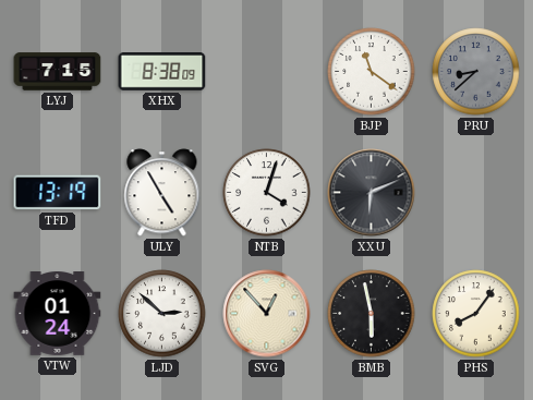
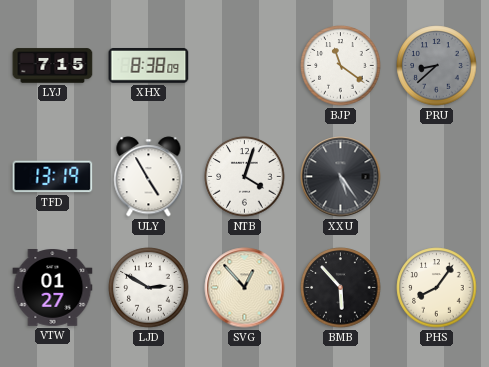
XXU: 6:11 -> 5:24 (341, 177)
VTW: 01:24 -> 01:27 (53, 288)
LJD: 2:52 -> 2:50 (149, 288)
BMB: 5:58 -> 5:53 (341, 288)
